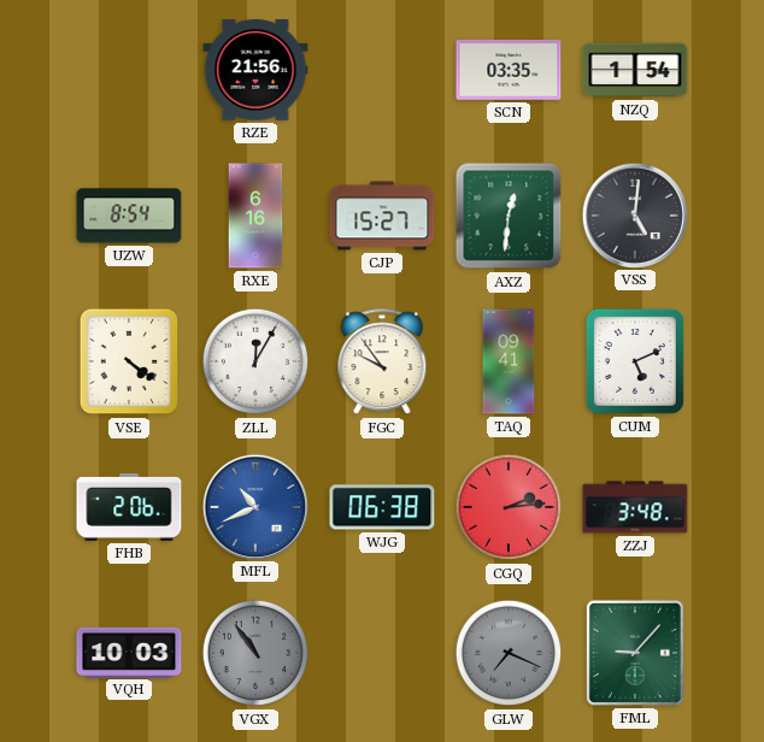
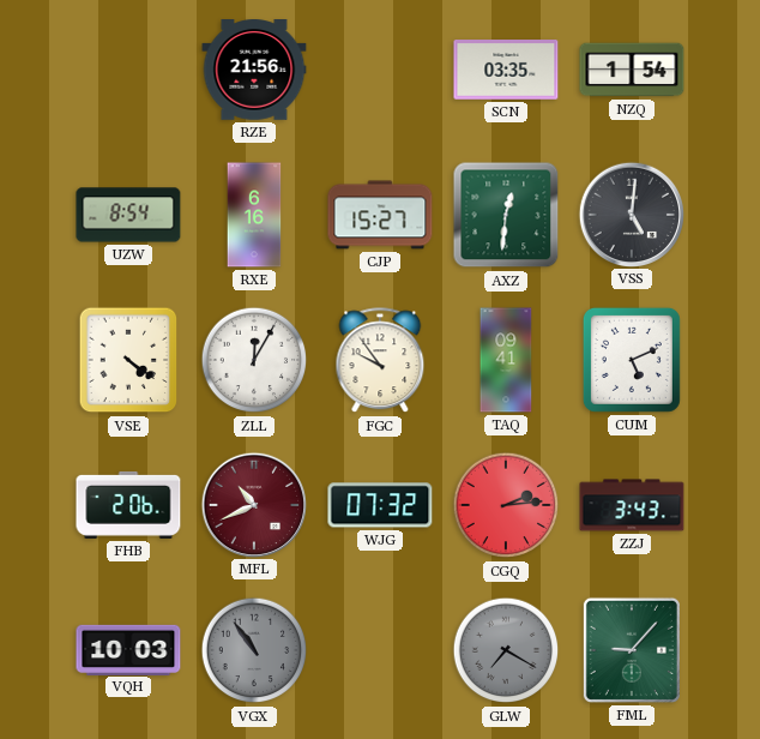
MFL dial: blue -> burgundy (253, 504)
WJG: 06:38 -> 07:32 (380, 505)
ZZJ: 3:48 -> 3:43 (632, 505)
GLW: 7:19 -> 7:20 (506, 650)
